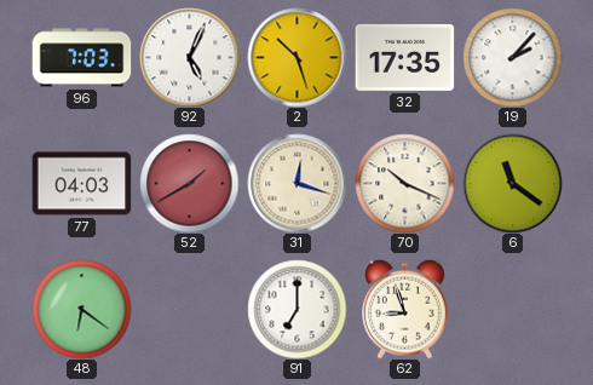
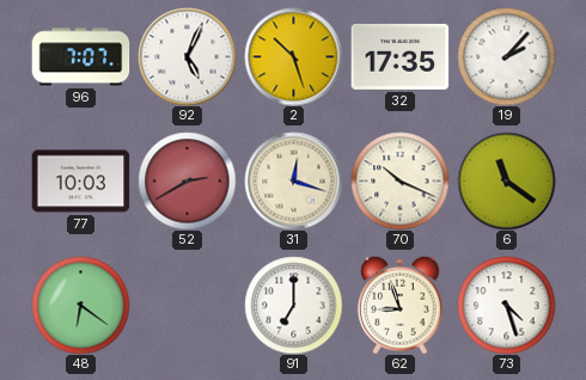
96: 7:03 -> 7:07 (80, 57)
77: 04:03 -> 10:03 (80, 182)
52: 1:40 -> 2:40 (187, 180)
73: none -> 4:27 (506, 305)
